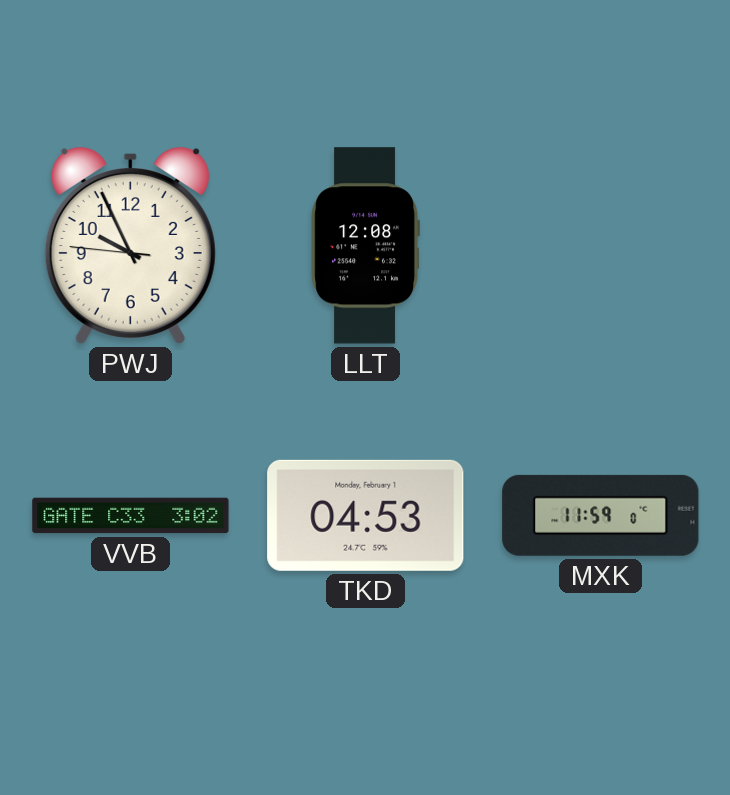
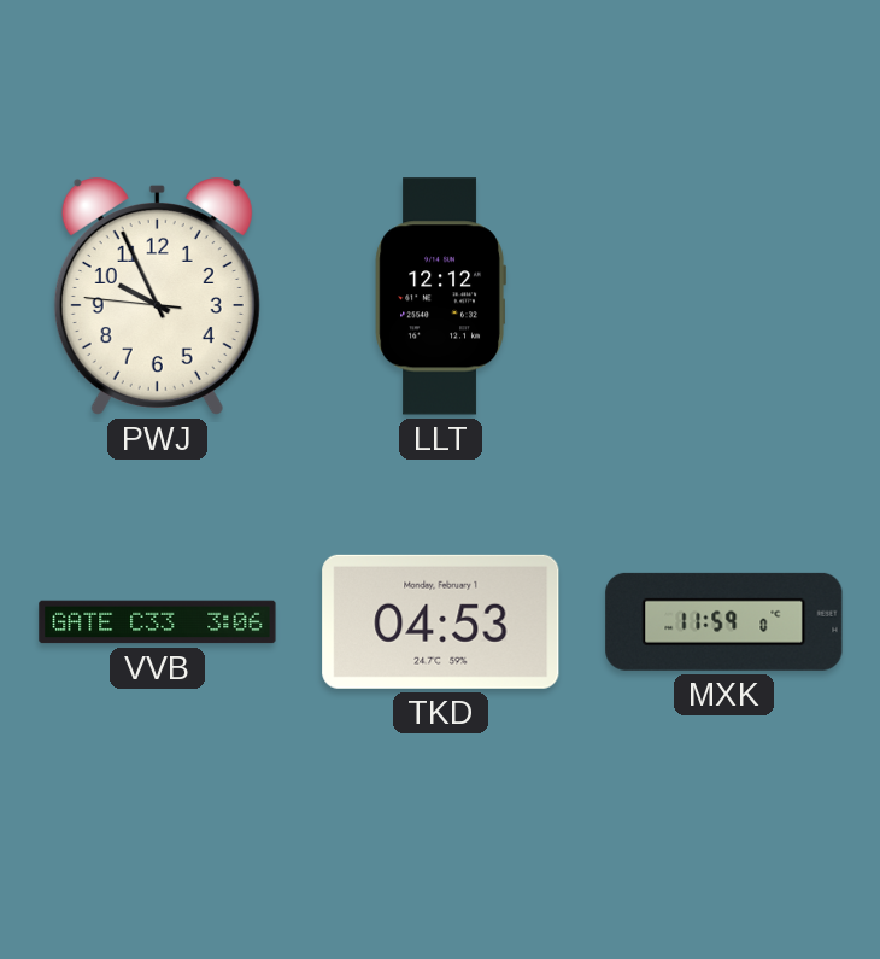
LLT: 12:08 -> 12:12 (440, 297)
VVB: 3:02 -> 3:06 (158, 622)
